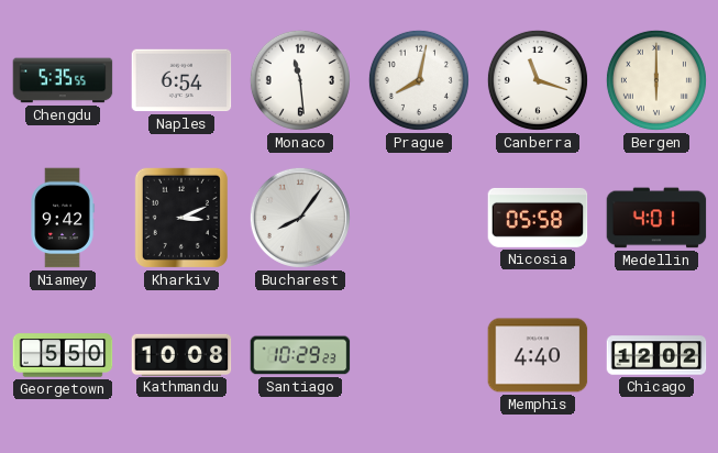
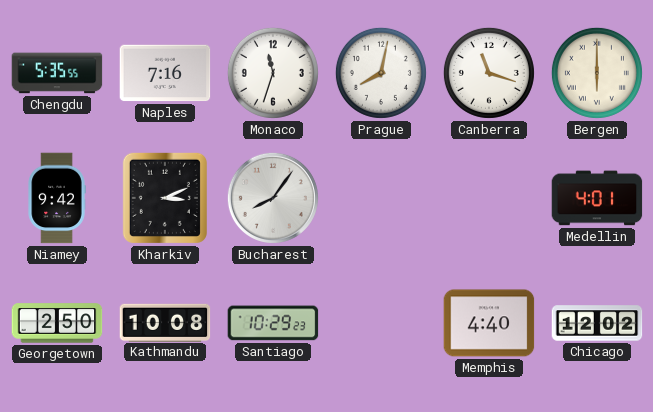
Naples: 6:54 -> 7:16 (165, 73)
Monaco: 11:29 -> 11:33 (273, 73)
Nicosia: 05:58 -> none (538, 218)
Georgetown: 5:50 -> 2:50 (57, 323)
